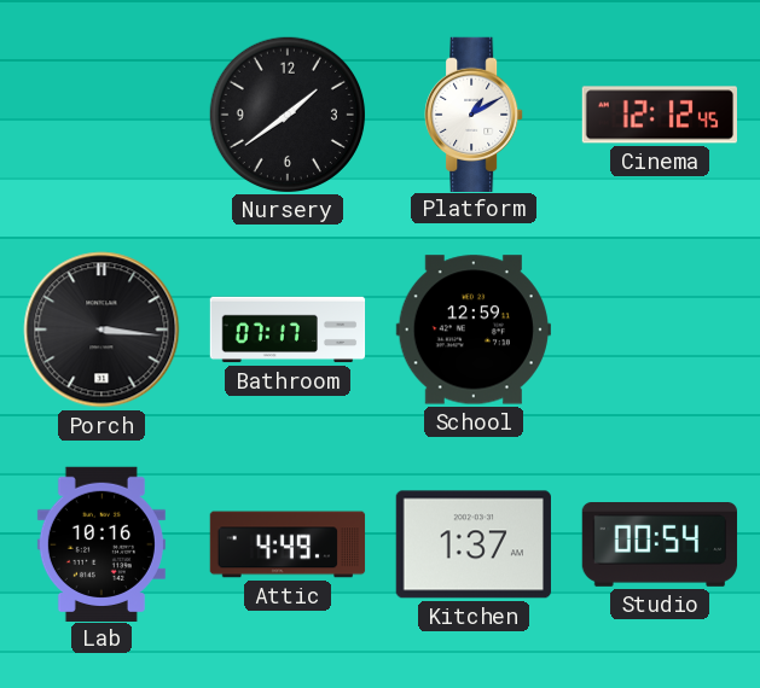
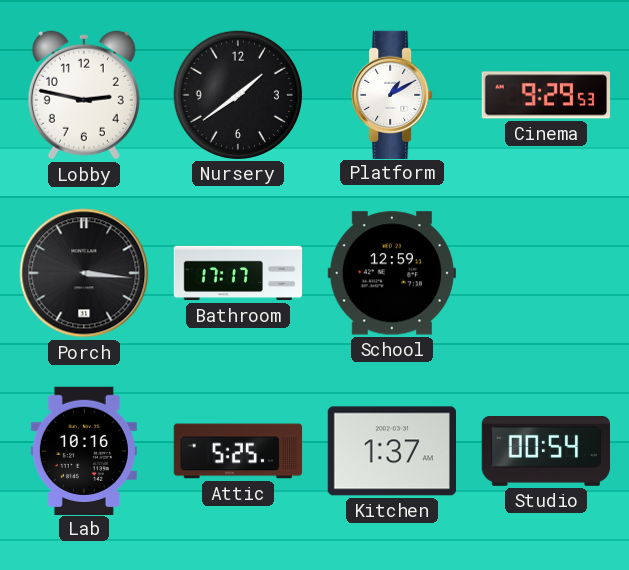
Lobby: none -> 2:47 (84, 95)
Cinema: 12:12 -> 9:29 (545, 95)
Bathroom: 07:17 -> 17:17 (238, 273)
Attic: 4:49 -> 5:25 (238, 451)
